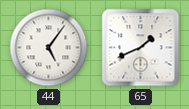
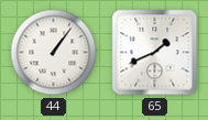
44: 5:06 -> 1:06 (54, 53)
